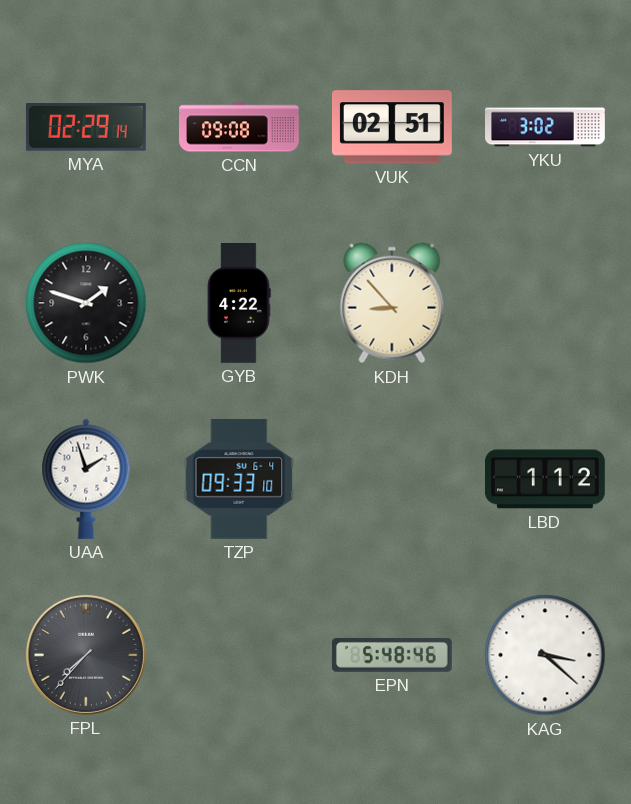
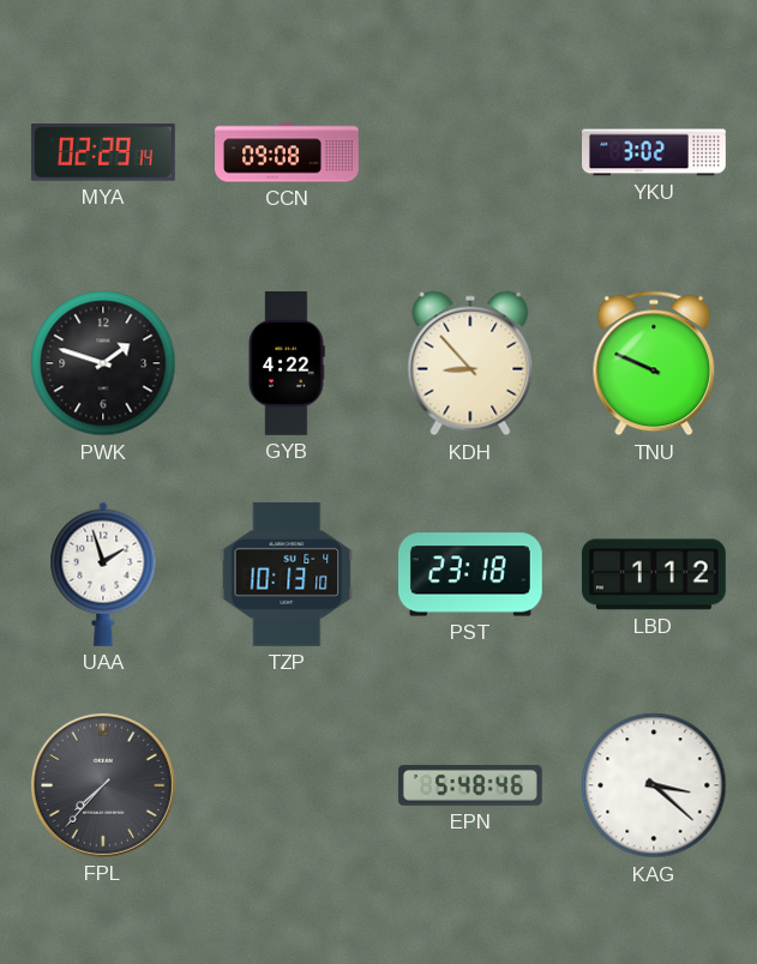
VUK: 02:51 -> none (392, 127)
TNU: none -> 9:49 (654, 363)
TZP: 09:33 -> 10:13 (287, 574)
PST: none -> 23:18 (471, 574)
